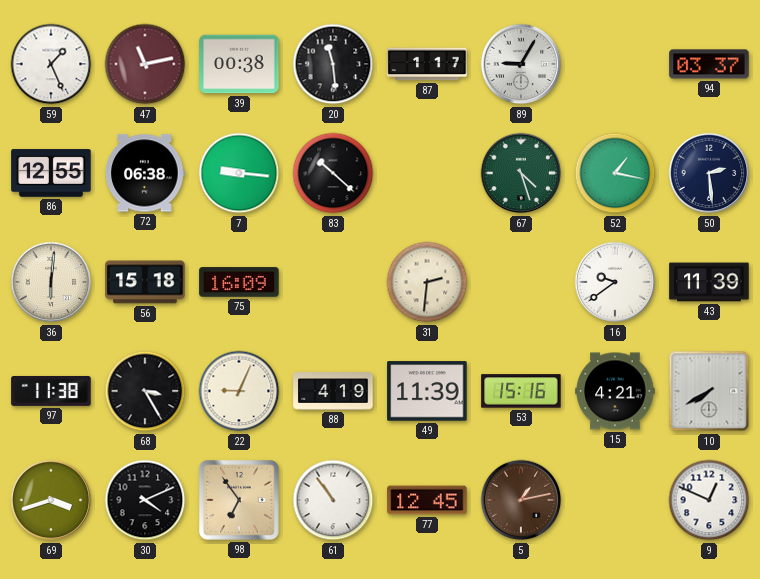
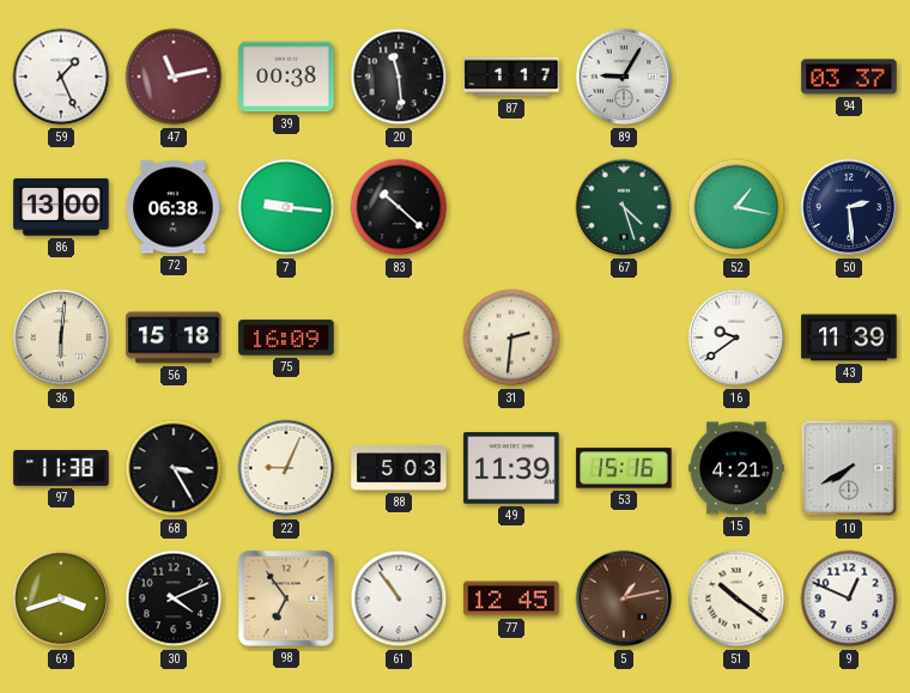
86: 12:55 -> 13:00 (61, 207)
88: 4:19 -> 5:03 (399, 468)
51: none -> 10:21 (736, 598)
